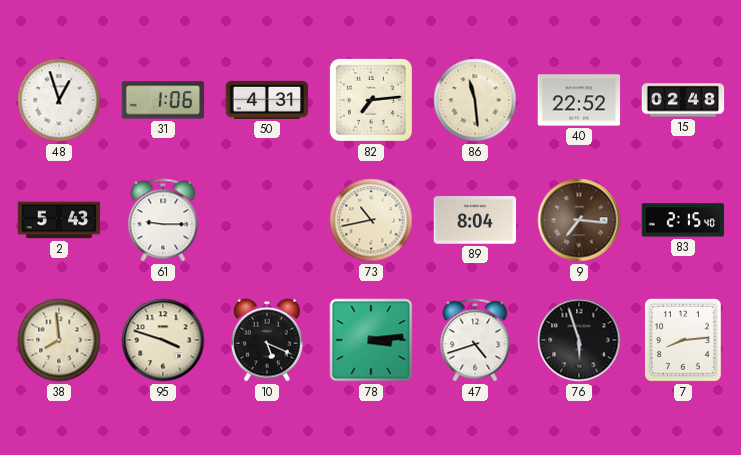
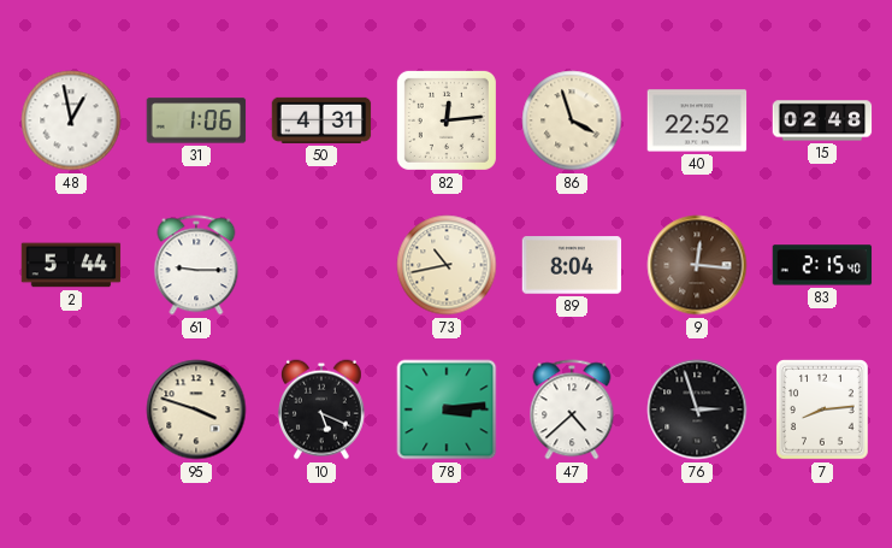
48: 12:57 -> 12:58 (71, 120)
82: 7:14 -> 12:14 (447, 120)
86: 11:29 -> 3:57 (572, 120)
2: 5:43 -> 5:44 (71, 265)
9: 7:16 -> 12:16 (697, 265)
38: 7:59 -> none (59, 340)
47: 4:42 -> 4:38 (572, 409)
76: 5:57 -> 2:57 (697, 409)
